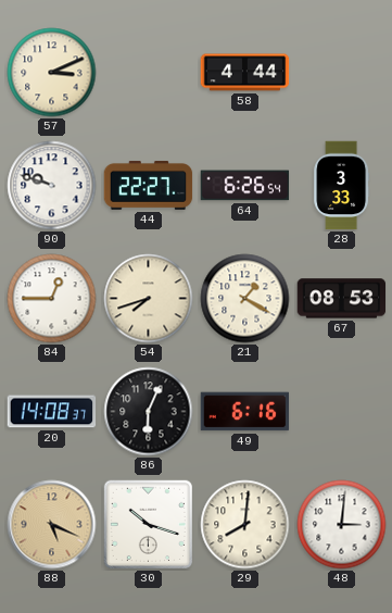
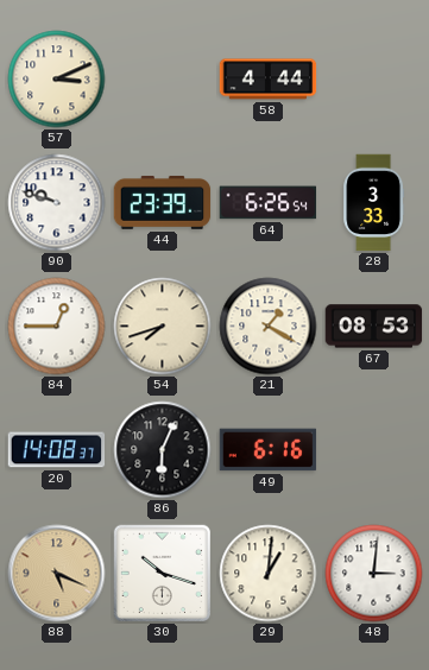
44: 22:27 -> 23:39 (163, 202)
29: 8:01 -> 1:01 (269, 574)
